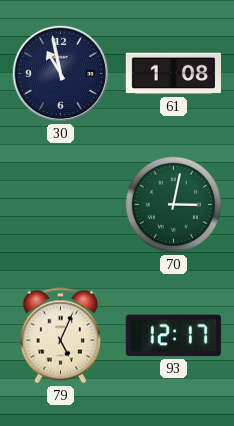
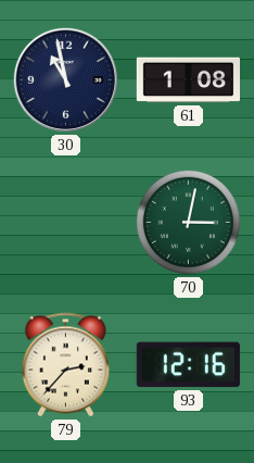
79: 5:04 -> 2:37 (65, 365)
93: 12:17 -> 12:16 (188, 365)
